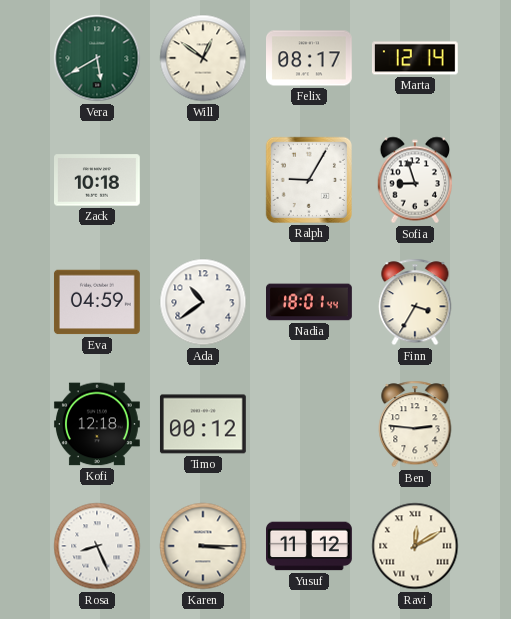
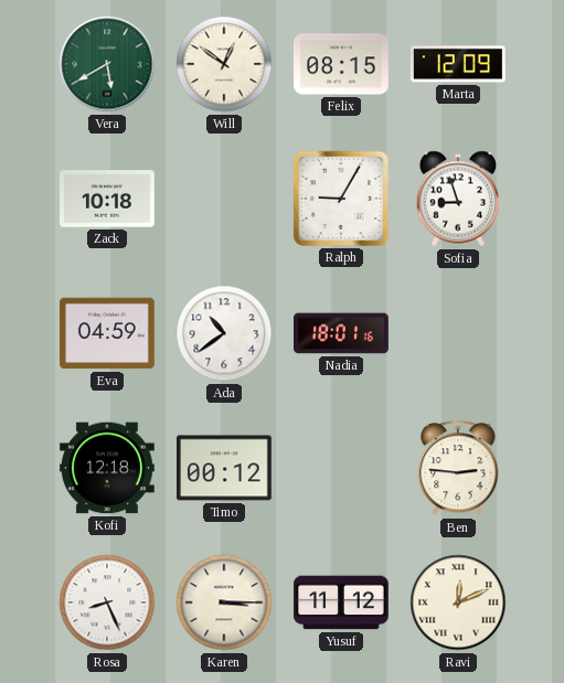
Felix: 08:17 -> 08:15 (342, 64)
Marta: 12:14 -> 12:09 (458, 64)
Nadia: 18:01:44 -> 18:01:16 (342, 333)
Finn: 3:35 -> none (415, 302)
Ravi: 12:10 -> 12:11 (458, 602)
